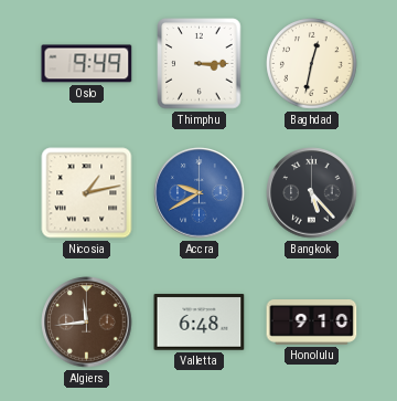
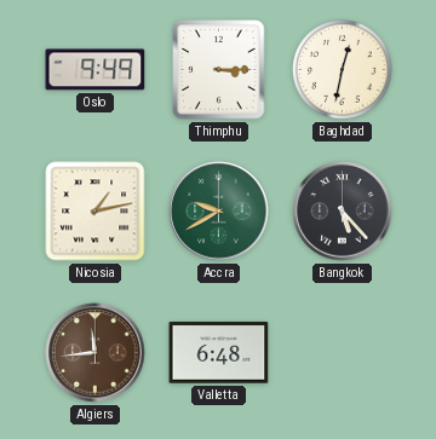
Accra dial: blue -> green (219, 212)
Honolulu: 9:10 -> none (312, 323)
